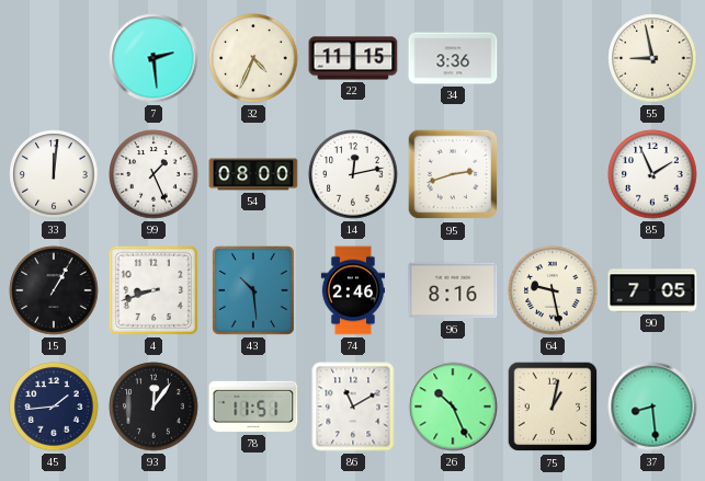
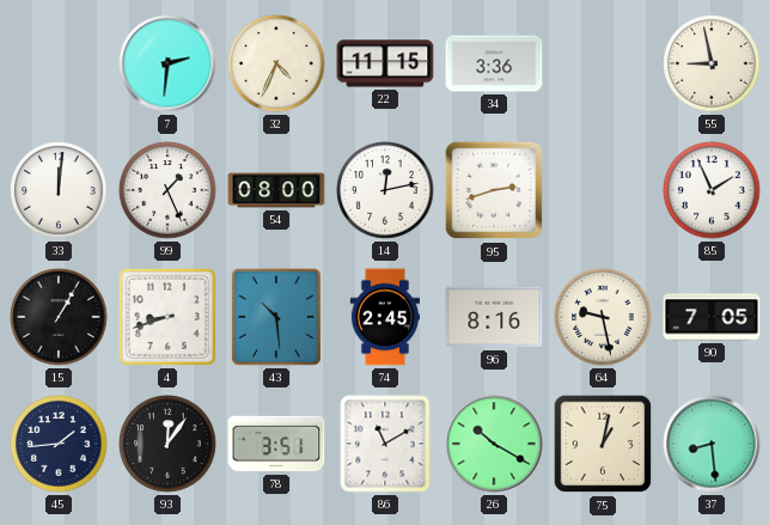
7: 2:29 -> 2:31 (167, 63)
74: 2:46 -> 2:45 (384, 317)
78: 11:51 -> 3:51 (276, 444)
26: 10:26 -> 10:20 (494, 444)
